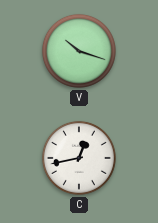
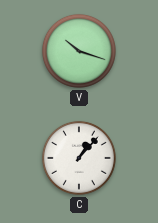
C: 12:43 -> 1:07 (79, 158)
